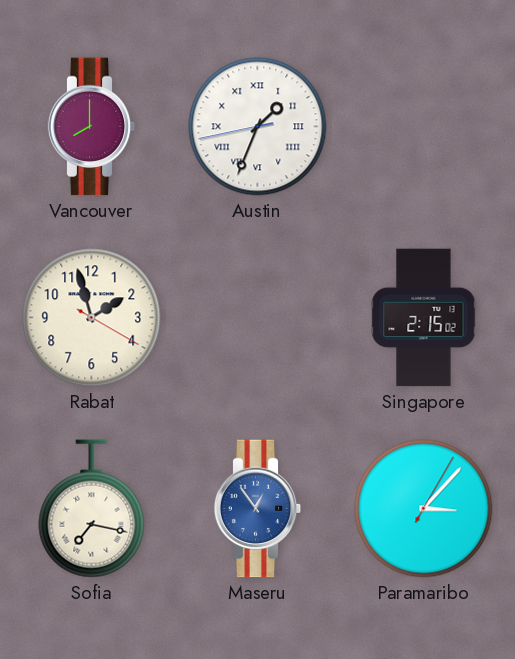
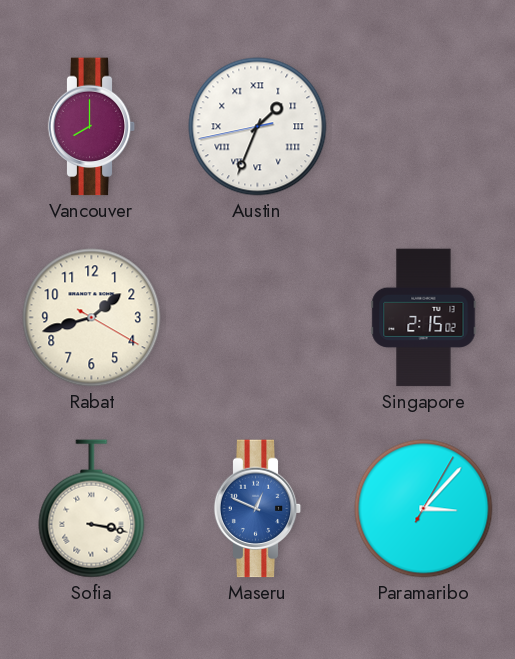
Rabat: 1:57 -> 1:42 (92, 318)
Sofia: 7:17 -> 3:17 (92, 509)
Maseru: 12:54 -> 12:49 (258, 509)
